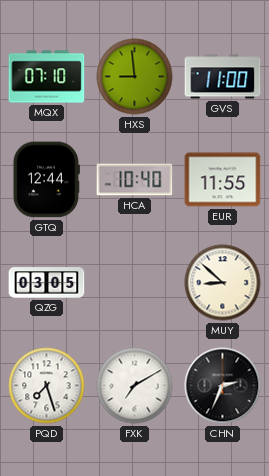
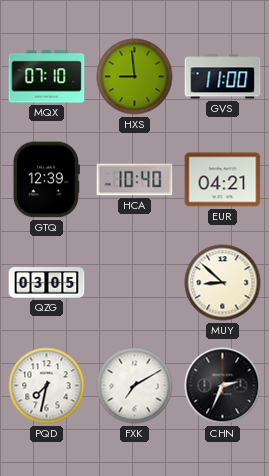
GTQ: 12:44 -> 12:39 (46, 180)
EUR: 11:55 -> 04:21 (223, 180)
PQD: 7:27 -> 7:32 (47, 386)
